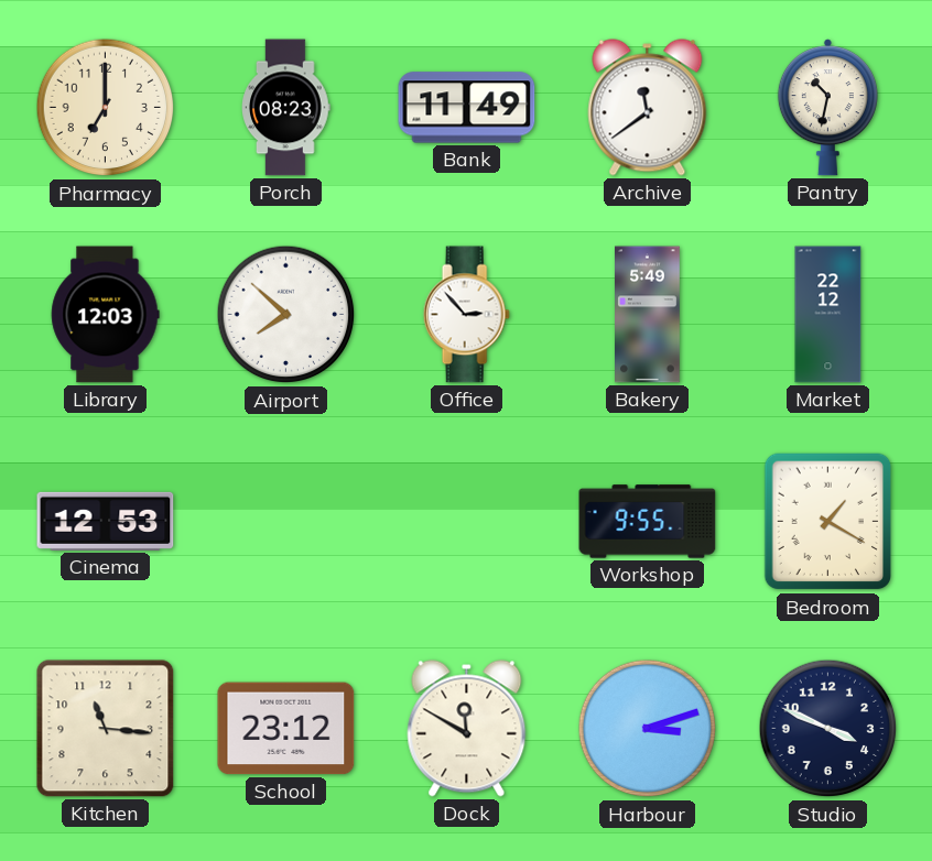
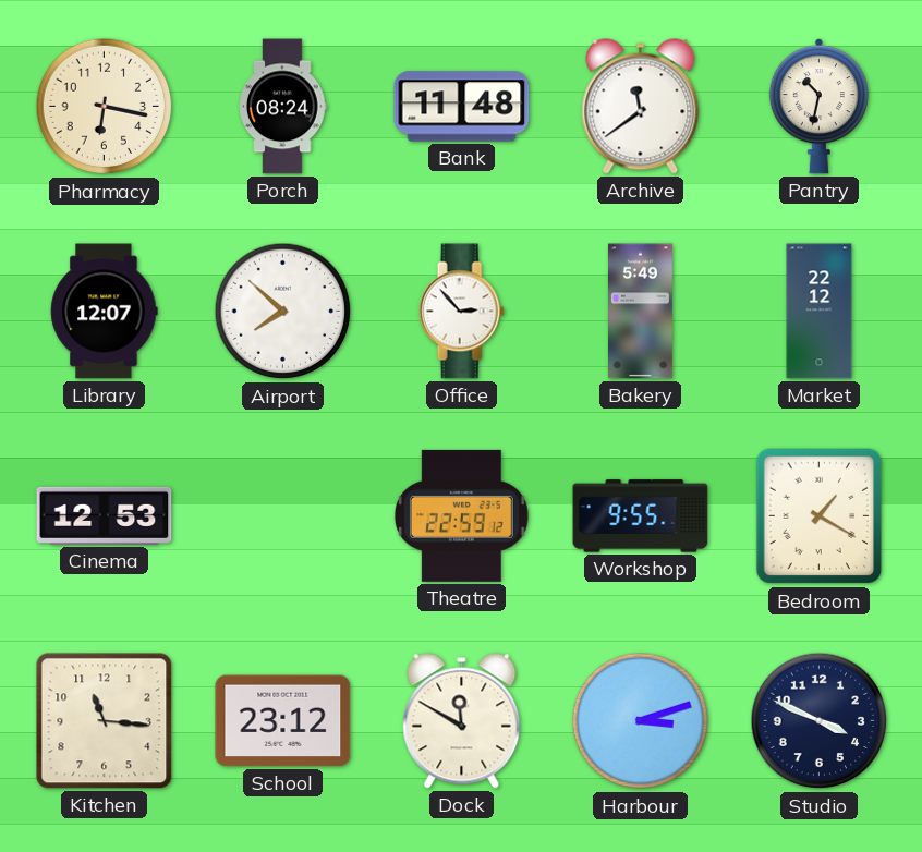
Pharmacy: 7:00 -> 6:17 (105, 107)
Porch: 08:23 -> 08:24 (283, 107)
Bank: 11:49 -> 11:48 (462, 107)
Library: 12:03 -> 12:07 (105, 312)
Theatre: none -> 22:59 (461, 515)
